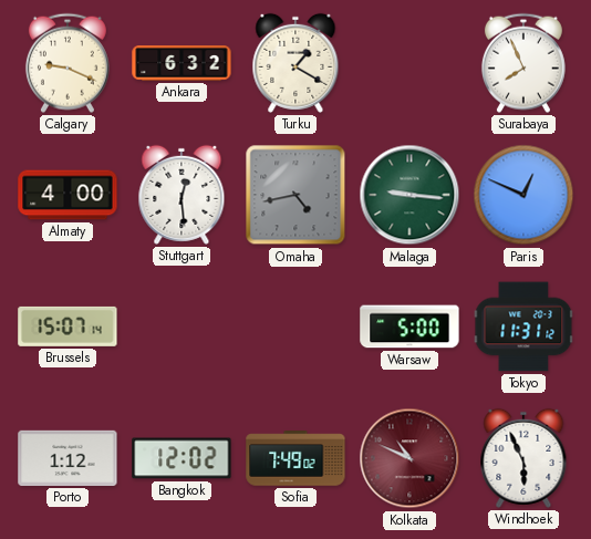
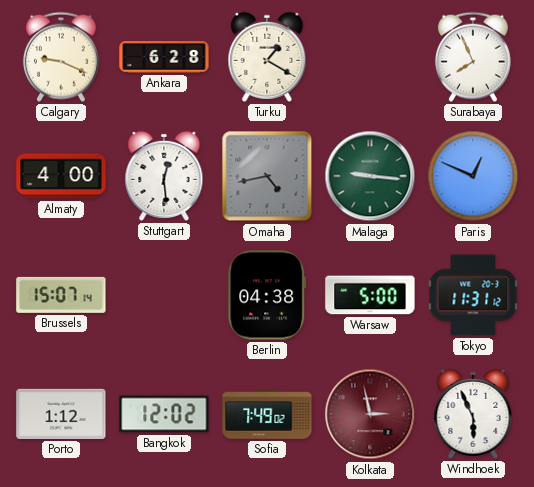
Ankara: 6:32 -> 6:28 (164, 57)
Berlin: none -> 04:38 (267, 295)
Kolkata: 10:49 -> 2:58 (370, 414)
